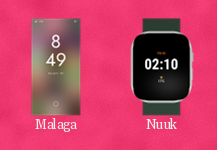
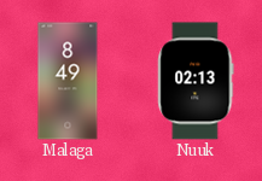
Nuuk: 02:10 -> 02:13 (196, 81)
